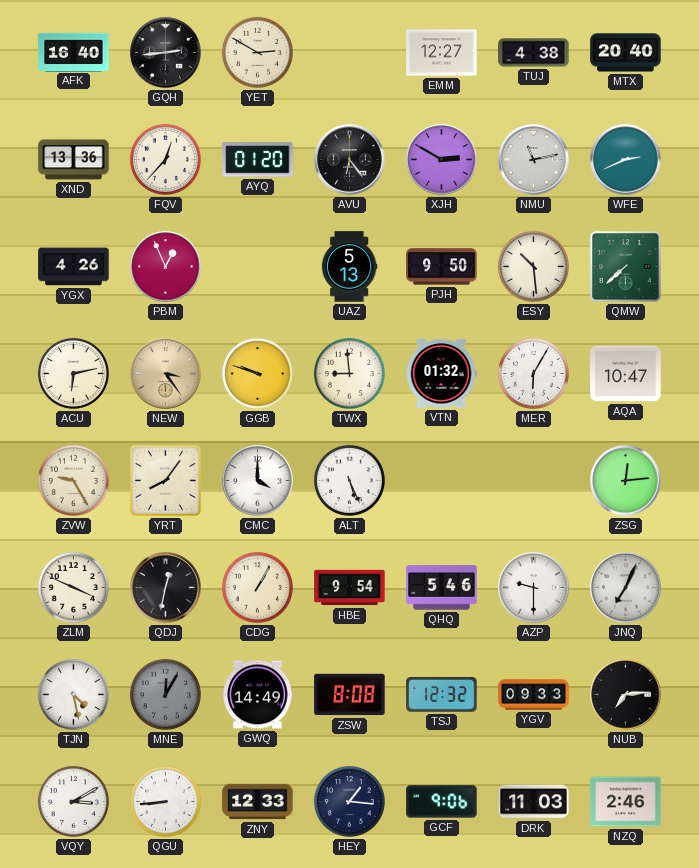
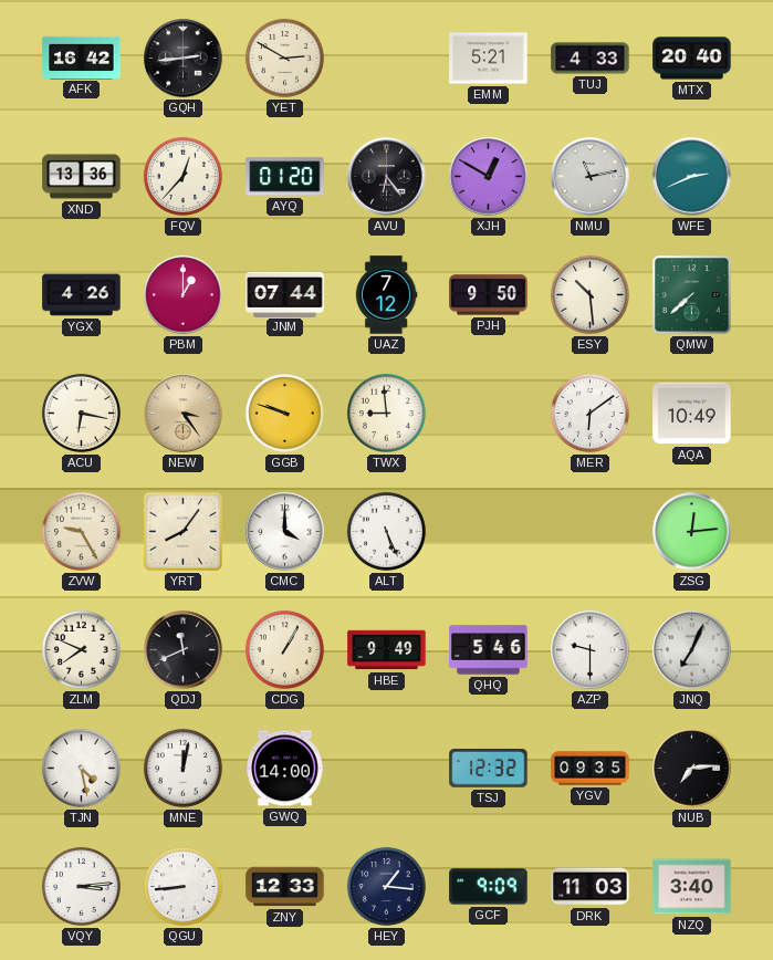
AFK: 16:40 -> 16:42 (82, 58)
EMM: 12:27 -> 5:21 (489, 59)
TUJ: 4:38 -> 4:33 (591, 59)
XJH: 2:50 -> 12:50 (489, 177)
PBM: 12:56 -> 1:00 (184, 295)
JNM: none -> 07:44 (285, 294)
UAZ: 5:13 -> 7:12 (386, 295)
ACU: 6:13 -> 6:17 (81, 413)
VTN: 01:32 -> none (441, 374)
MER: 6:05 -> 6:09 (589, 413)
AQA: 10:47 -> 10:49 (692, 414)
ZLM: 3:49 -> 7:49 (81, 649)
QDJ: 12:32 -> 11:41 (184, 650)
HBE: 9:54 -> 9:49 (387, 650)
MNE: 12:05 -> 12:02 (182, 768)
MNE dial: grey -> white (182, 768)
GWQ: 14:49 -> 14:00 (285, 769)
ZSW: 8:08 -> none (350, 695)
YGV: 09:33 -> 09:35 (591, 769)
VQY: 3:10 -> 3:14 (81, 886)
GCF: 9:06 -> 9:09 (489, 887)
NZQ: 2:46 -> 3:40 (692, 887)
